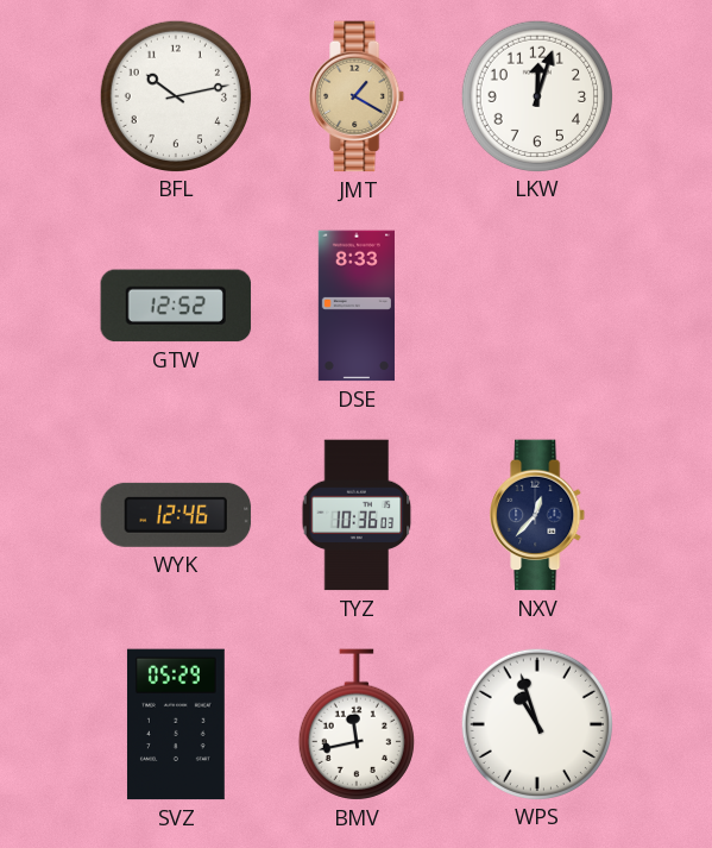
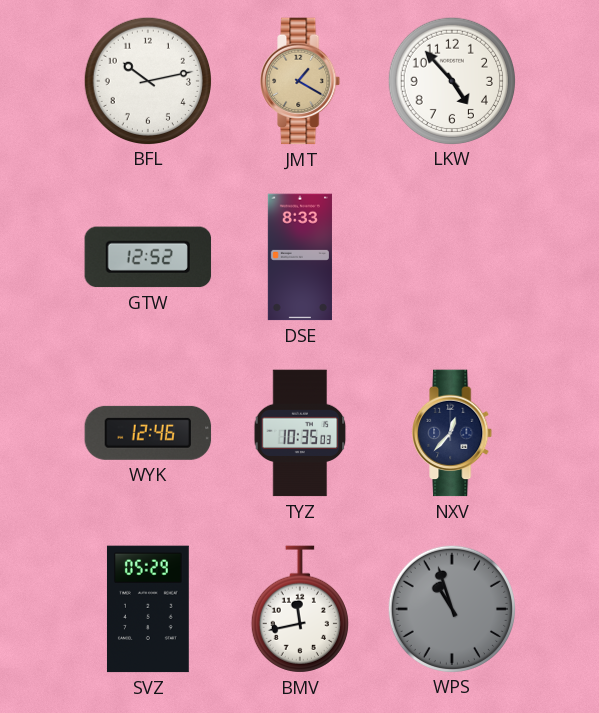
LKW: 12:03 -> 4:53 (451, 80)
TYZ: 10:36 -> 10:35 (300, 433)
WPS dial: white -> grey (451, 608)
